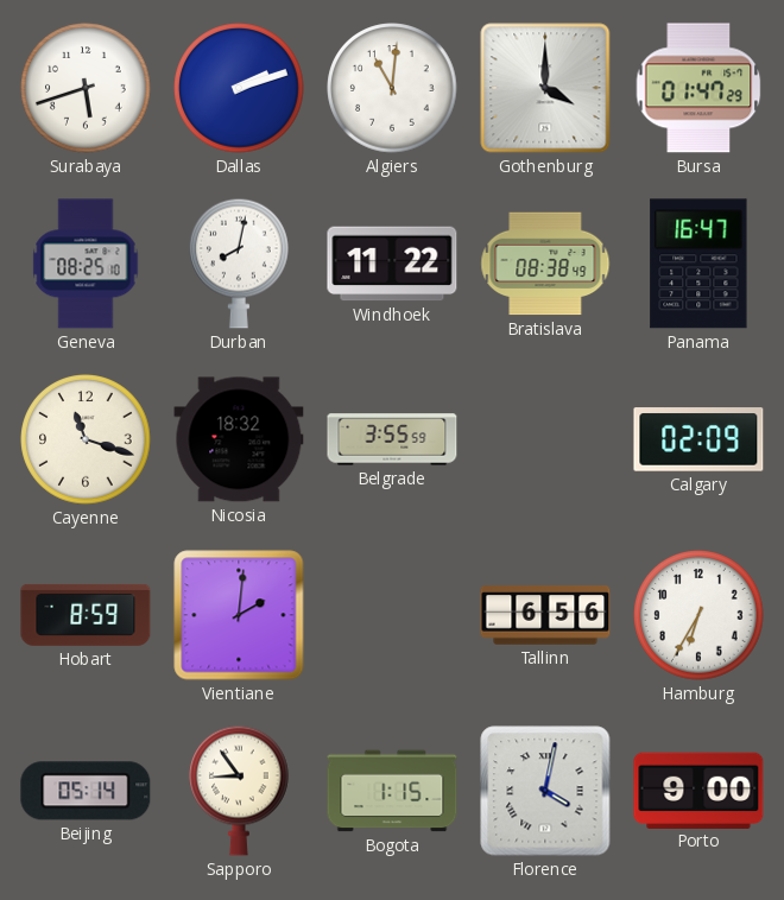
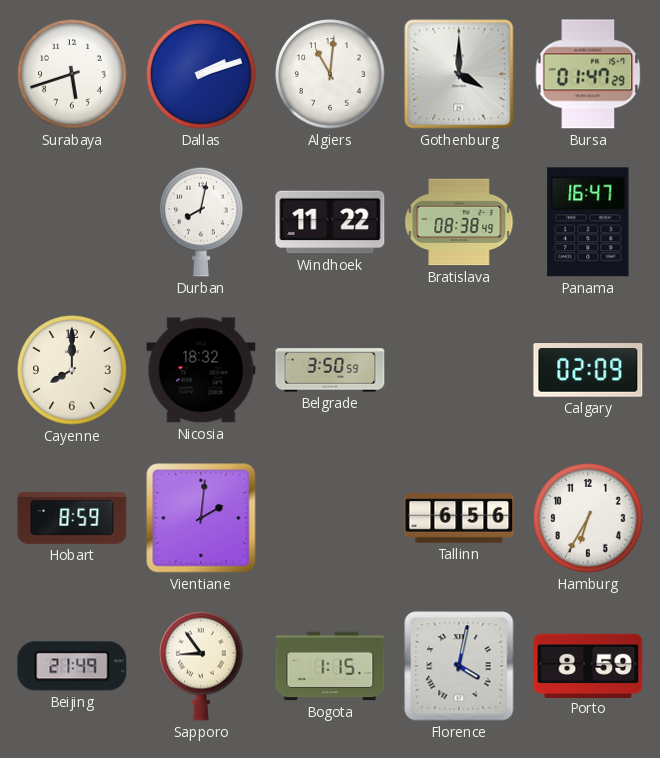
Geneva: 08:25 -> none (86, 264)
Cayenne: 11:18 -> 8:00 (72, 370)
Belgrade: 3:55 -> 3:50 (330, 370)
Beijing: 05:14 -> 21:49 (72, 666)
Porto: 9:00 -> 8:59 (588, 665)
